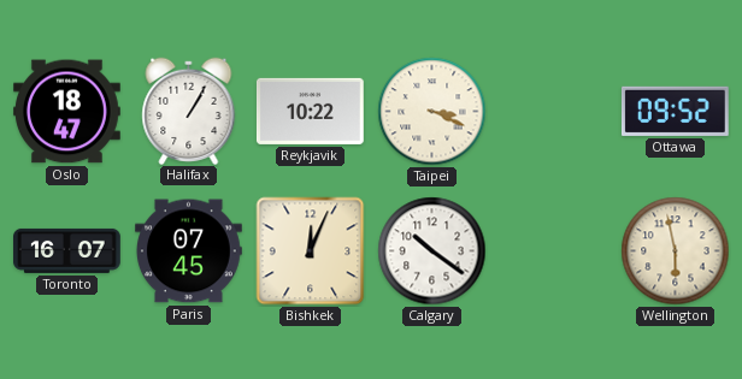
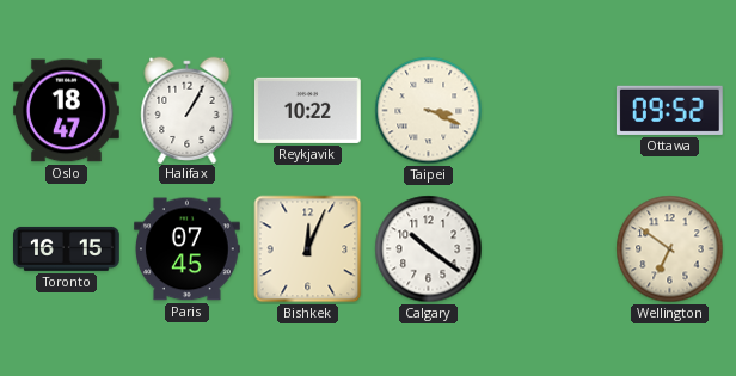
Toronto: 16:07 -> 16:15 (67, 248)
Wellington: 5:58 -> 6:51 (670, 249)
